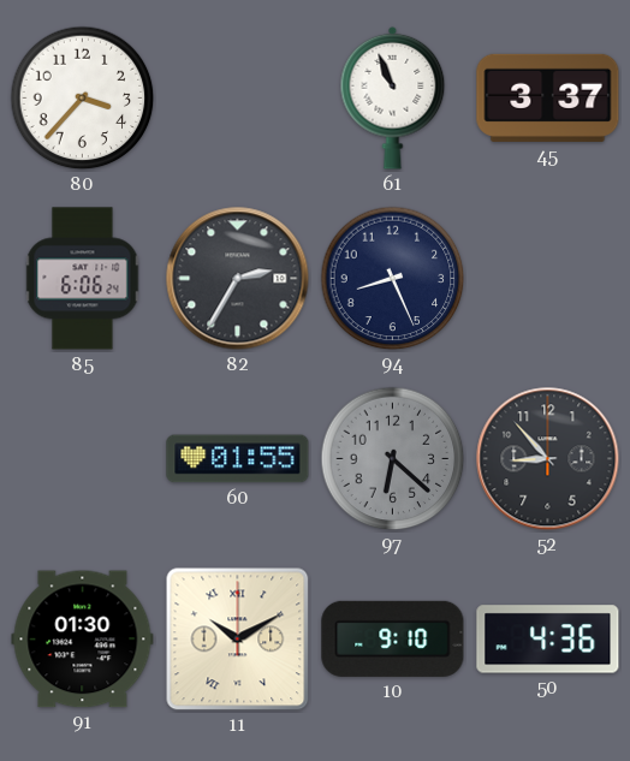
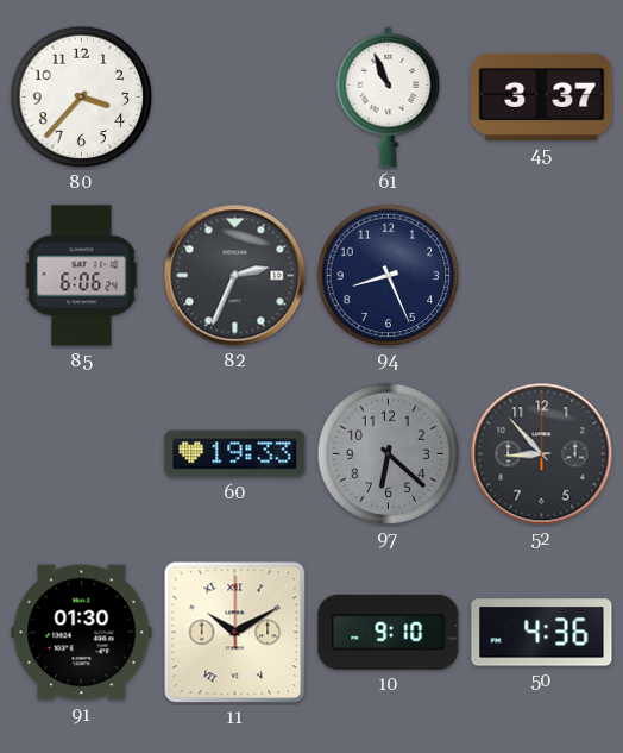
82: 2:35 -> 2:34 (235, 276)
60: 01:55 -> 19:33 (235, 454)
